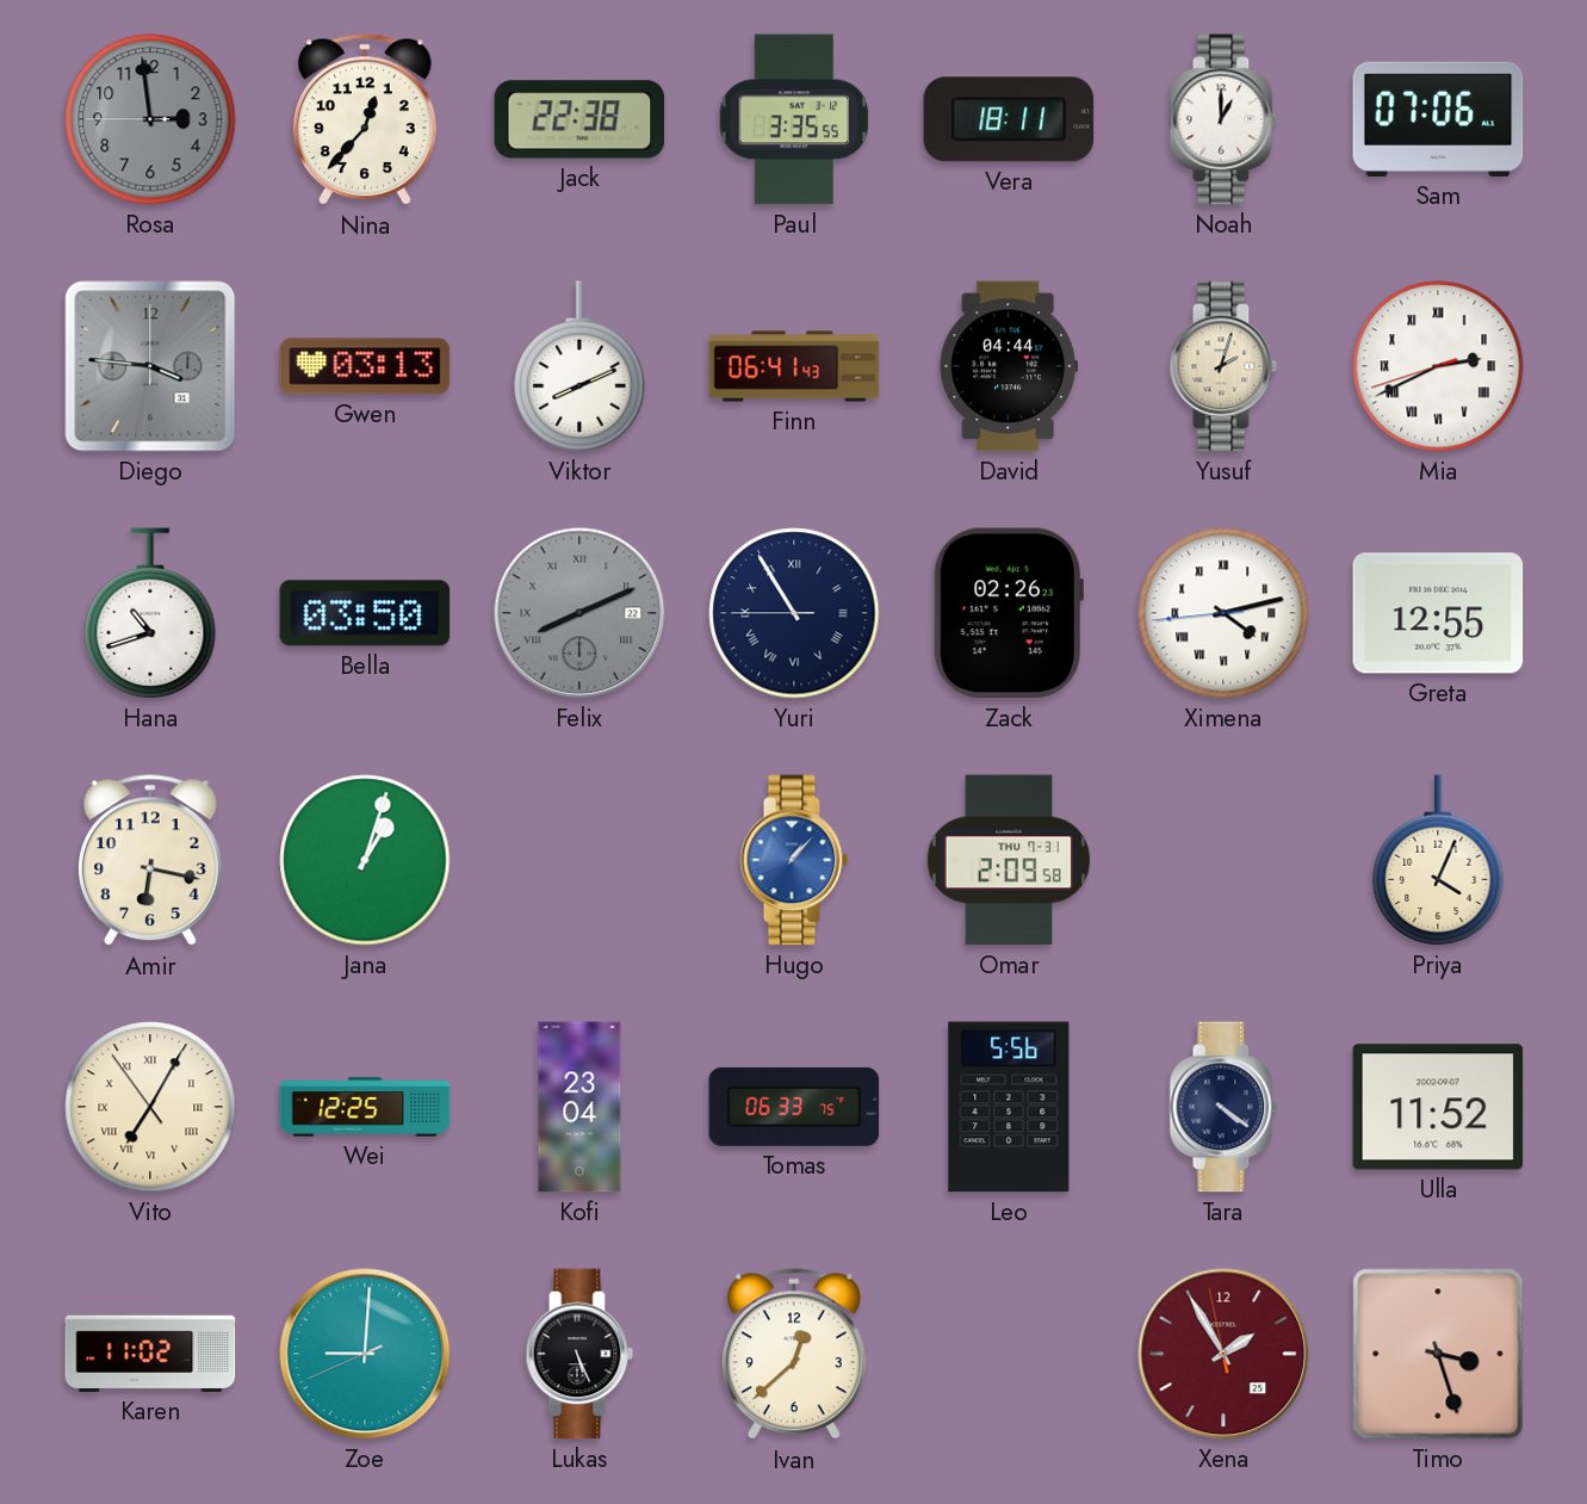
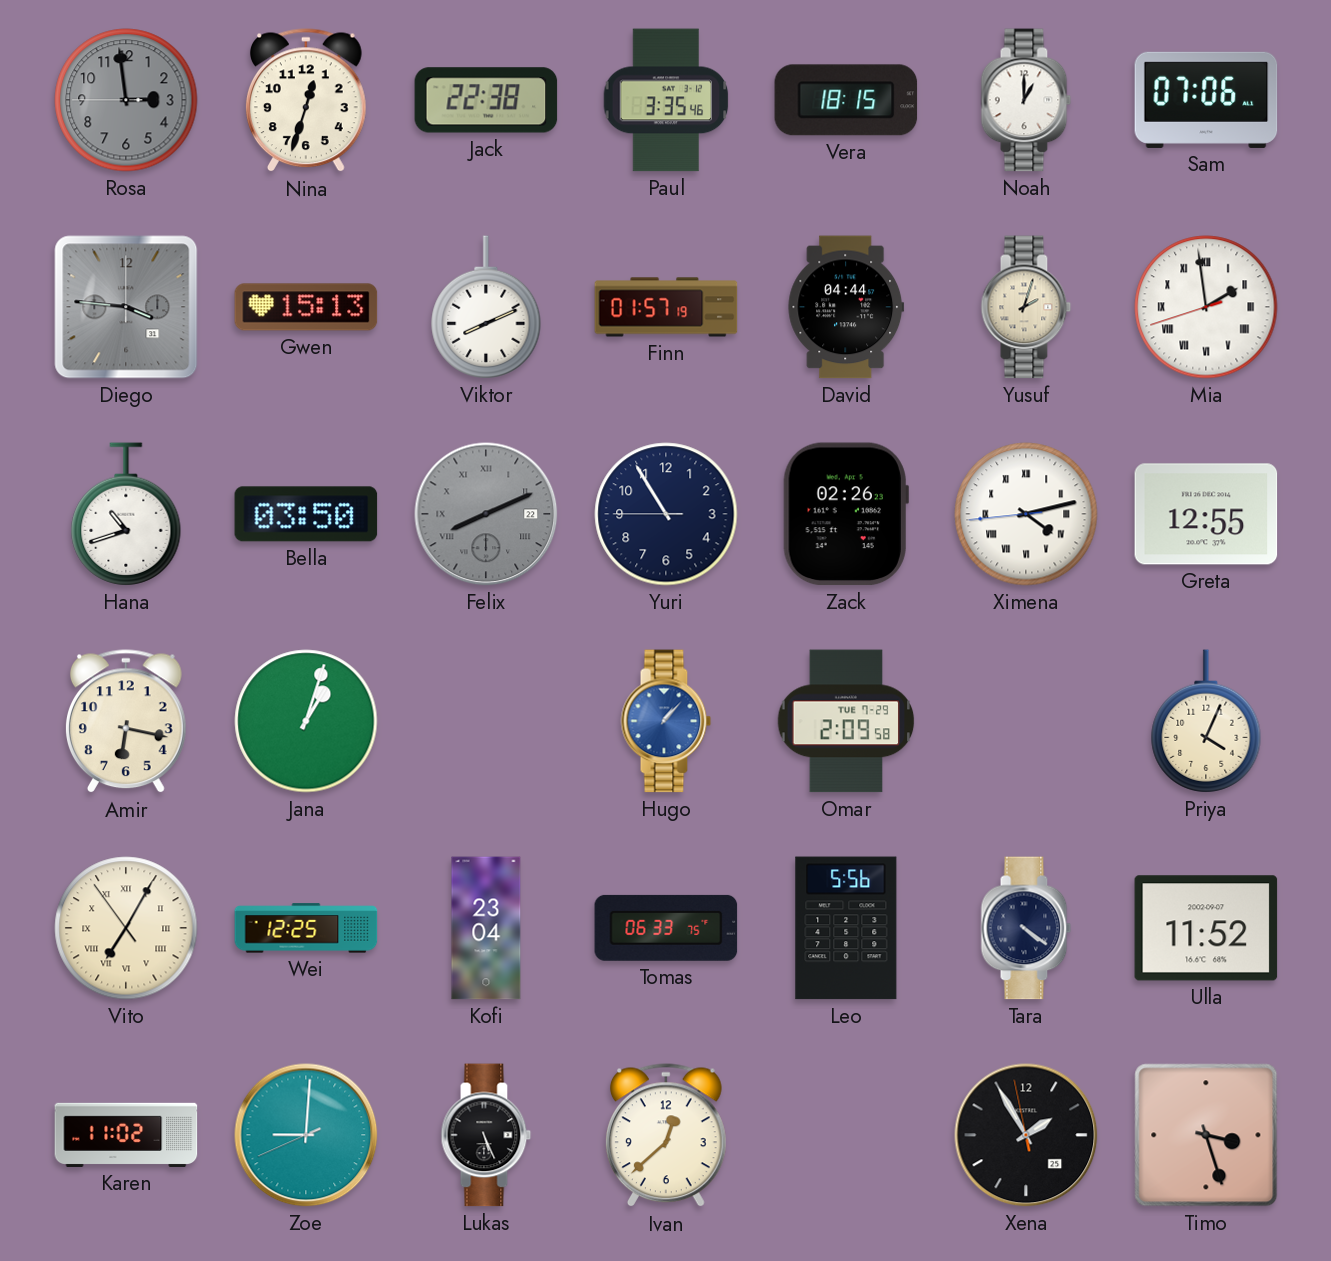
Nina: 12:37 -> 12:33 (307, 101)
Paul: 3:35:55 -> 3:35:46 (666, 100)
Vera: 18:11 -> 18:15 (846, 100)
Gwen: 03:13 -> 15:13 (306, 307)
Finn: 06:41 -> 01:57 (666, 307)
Mia: 2:40 -> 1:58 (1206, 307)
Yuri numerals: Roman -> Arabic (666, 514)
Omar date: THU 7-31 -> TUE 7-29 (846, 721)
Xena dial: burgundy -> black (1026, 1135)
